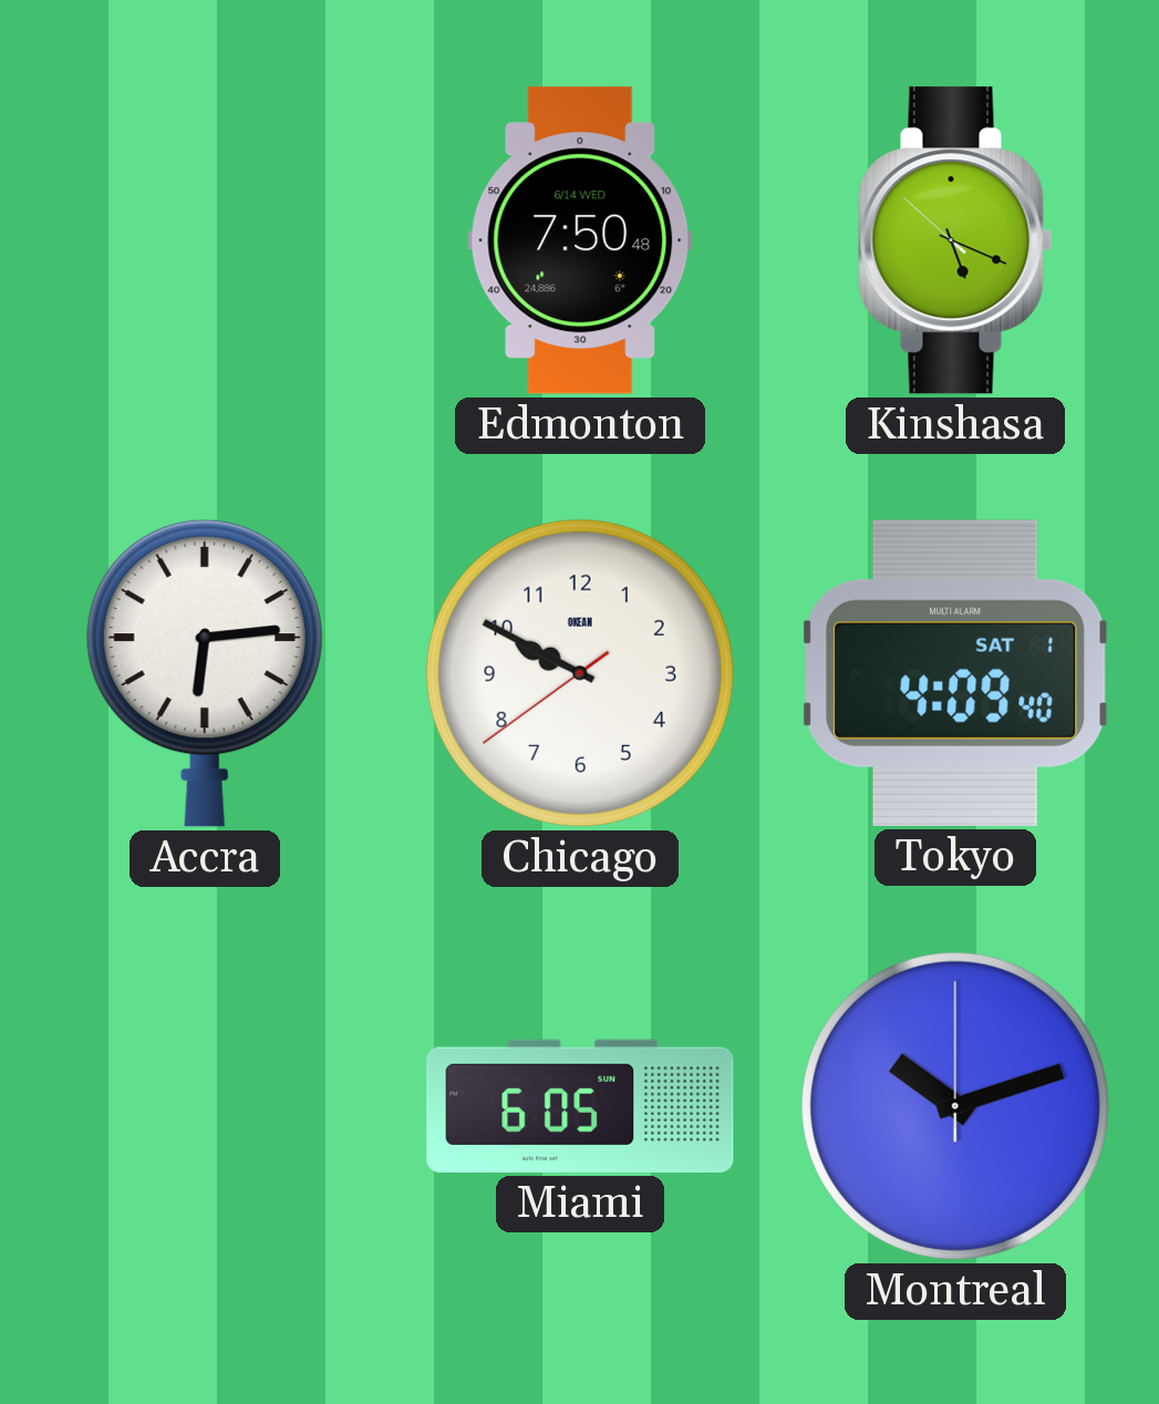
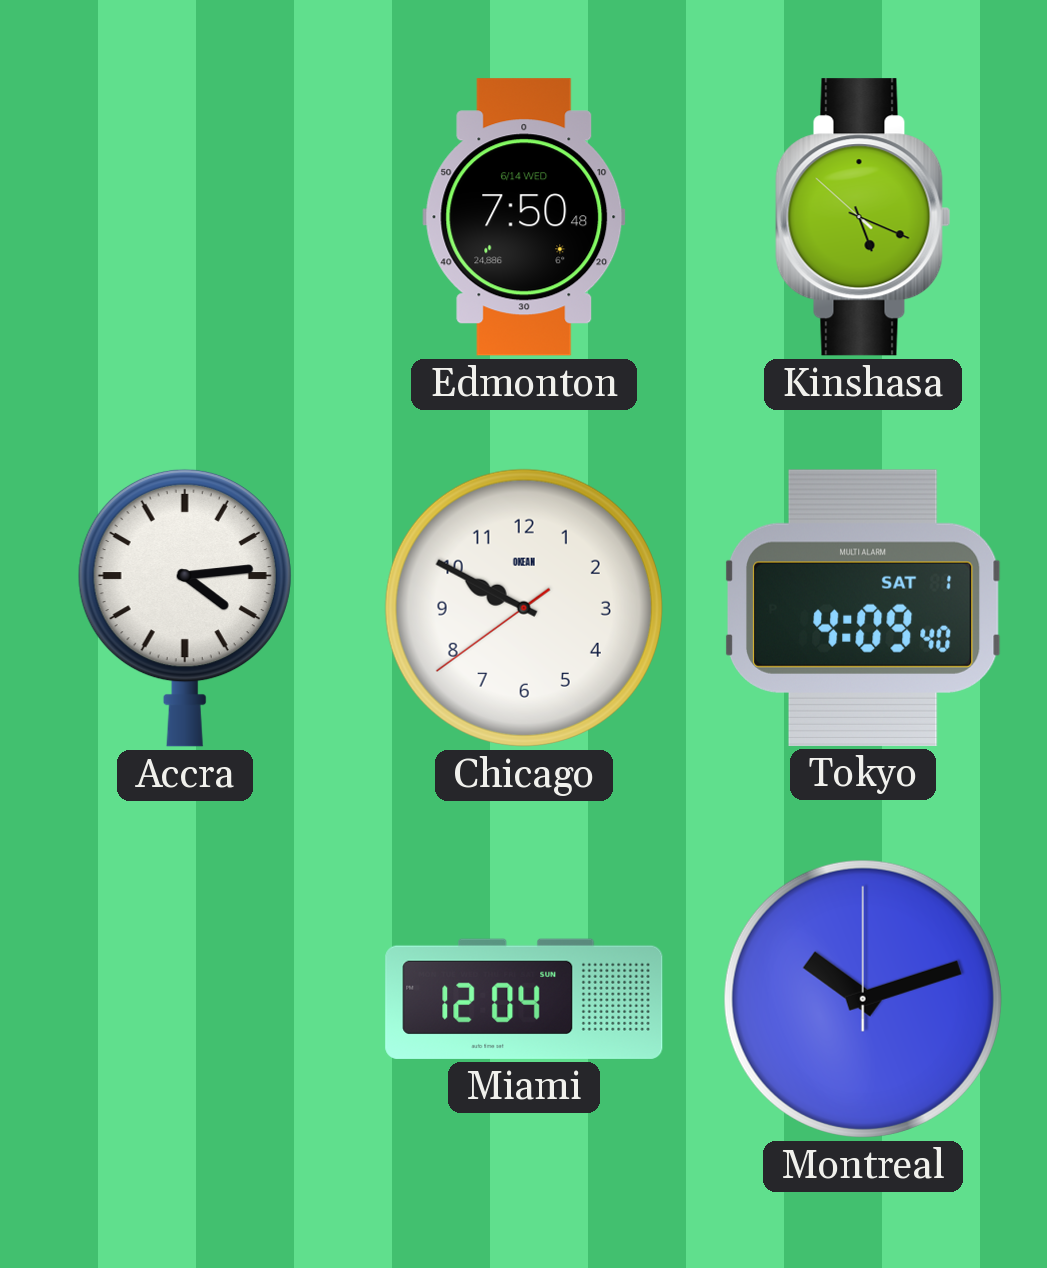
Accra: 6:14 -> 4:14 (185, 608)
Miami: 6:05 -> 12:04 (524, 999)
